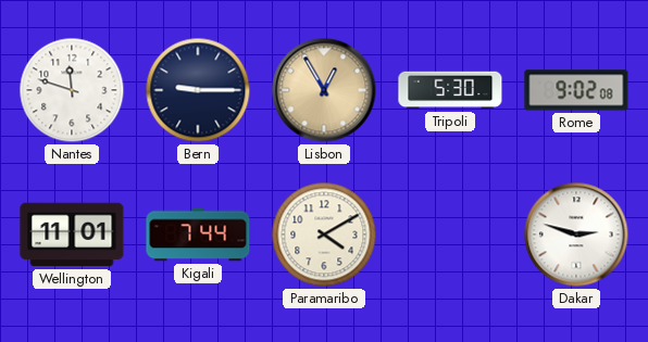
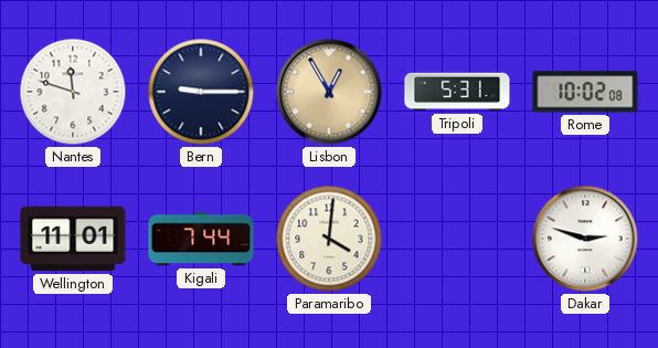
Tripoli: 5:30 -> 5:31 (457, 92)
Rome: 9:02 -> 10:02 (585, 92)
Paramaribo: 4:10 -> 4:01 (329, 239)
